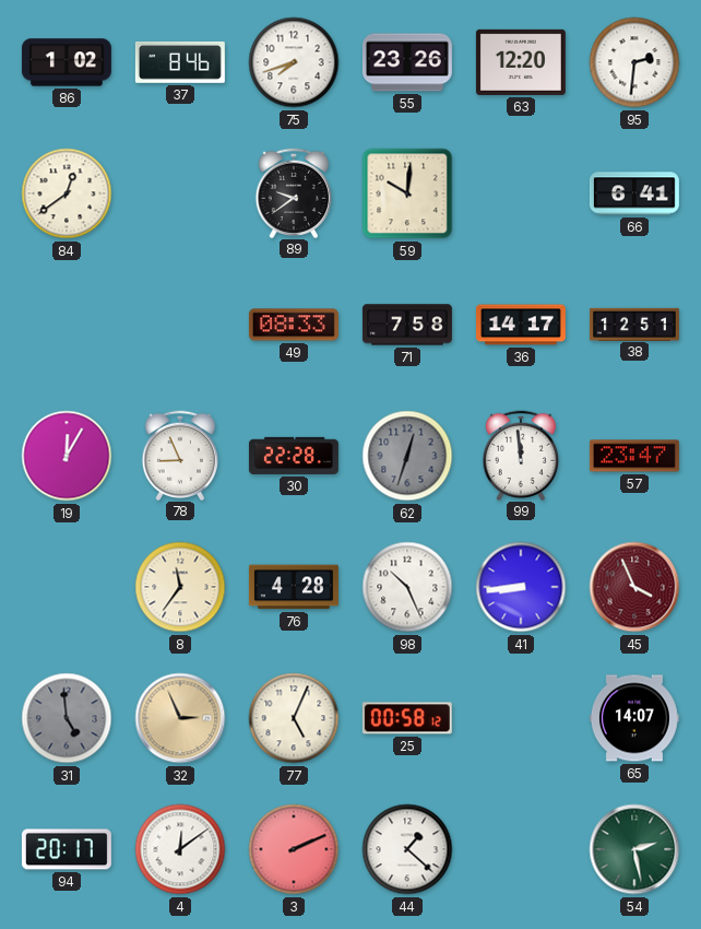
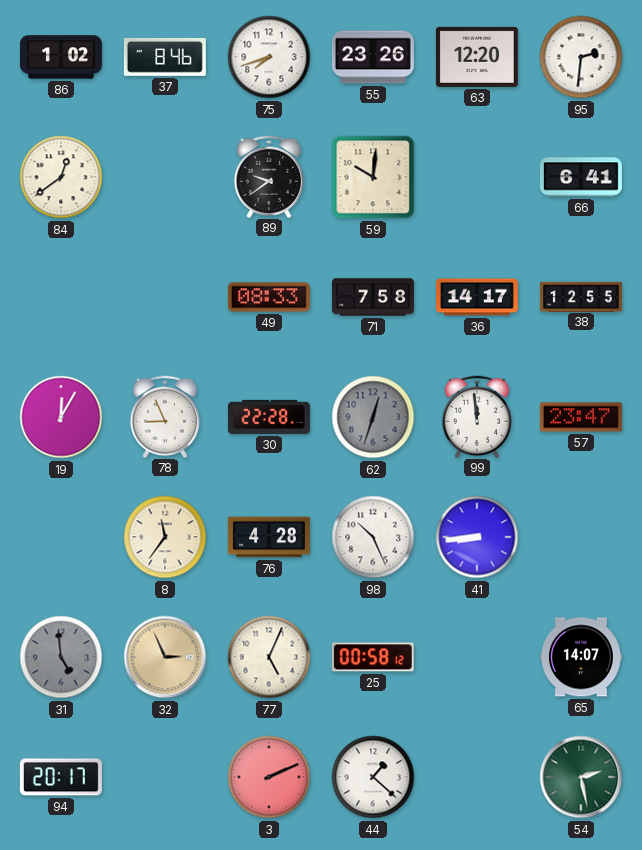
38: 12:51 -> 12:55 (581, 296)
45: 3:56 -> none (634, 587)
4: 12:09 -> none (180, 849)
